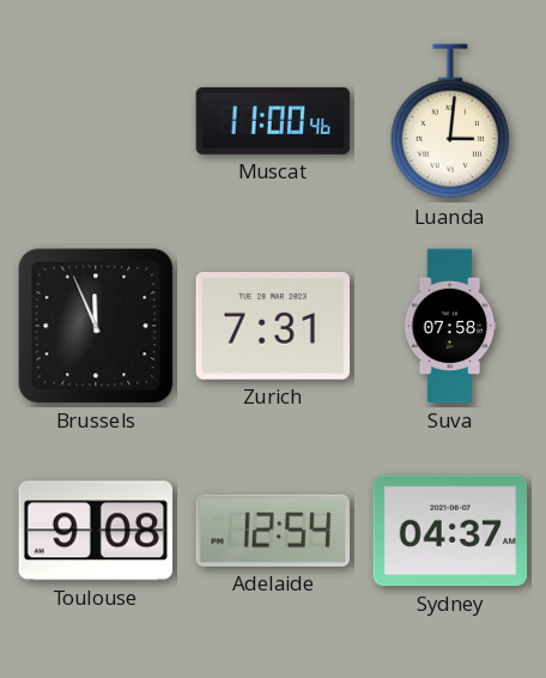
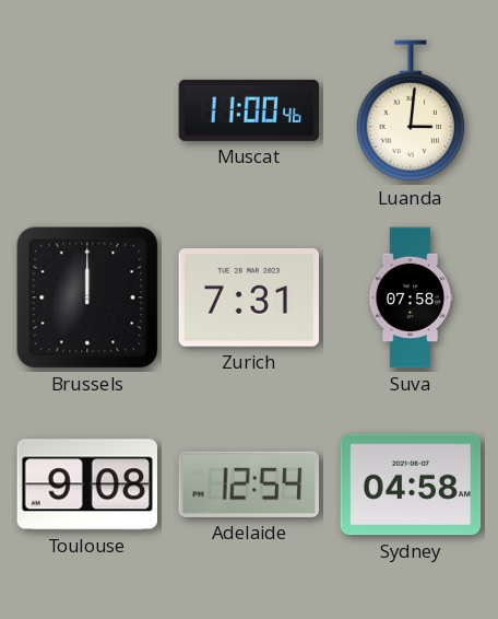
Brussels: 11:56 -> 12:00 (87, 297)
Sydney: 04:37 -> 04:58 (411, 484)
